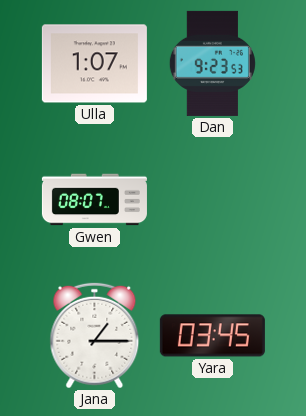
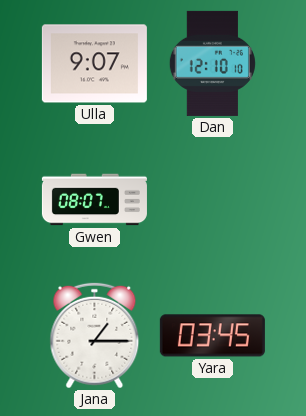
Ulla: 1:07 -> 9:07 (94, 64)
Dan: 9:23 -> 12:10 (212, 63)
